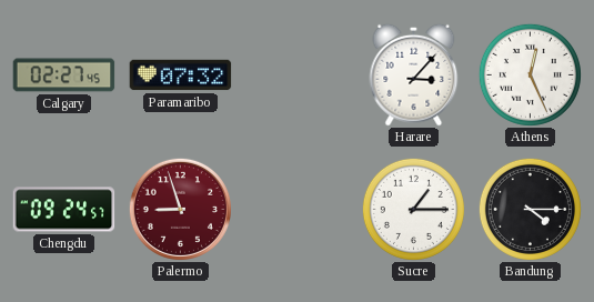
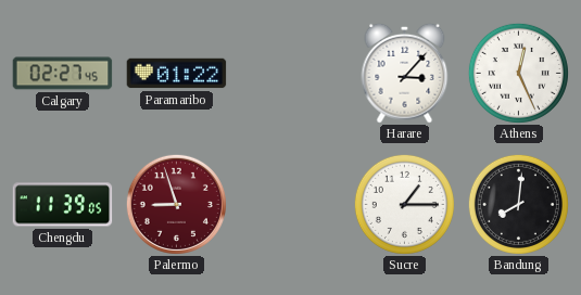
Paramaribo: 07:32 -> 01:22 (177, 74)
Chengdu: 09:24 -> 11:39 (63, 205)
Bandung: 4:15 -> 8:01 (518, 204)
